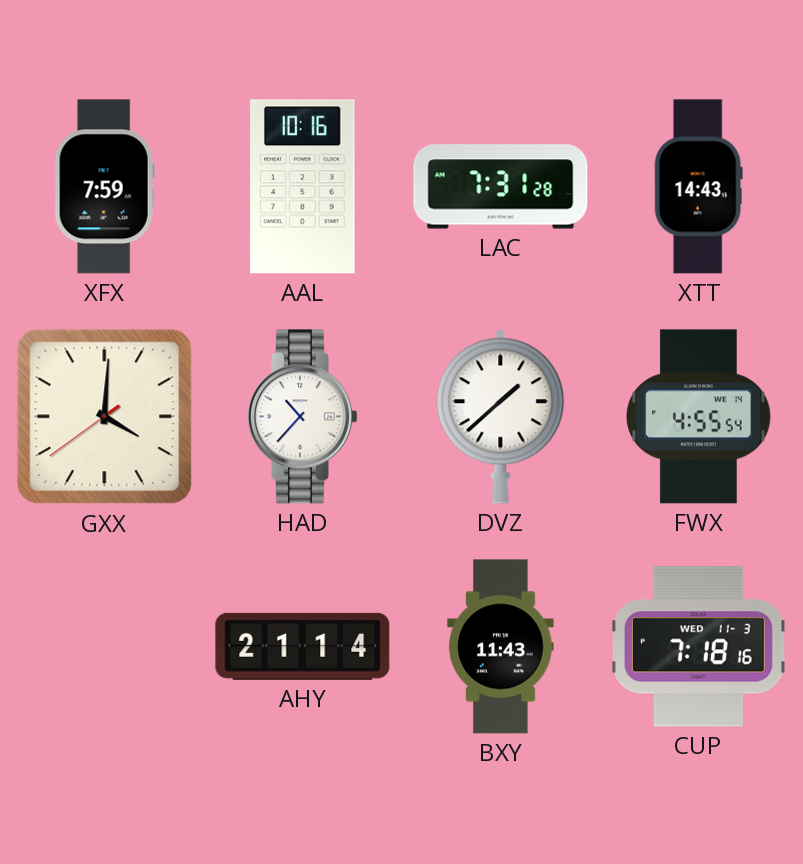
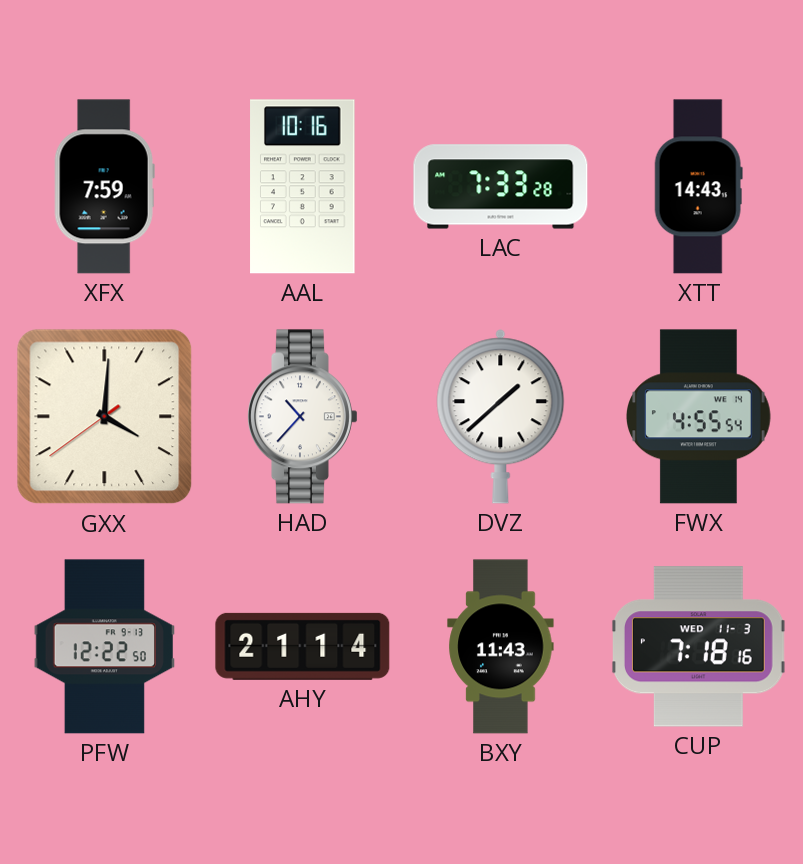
LAC: 7:31 -> 7:33 (501, 187)
PFW: none -> 12:22 (104, 647)
